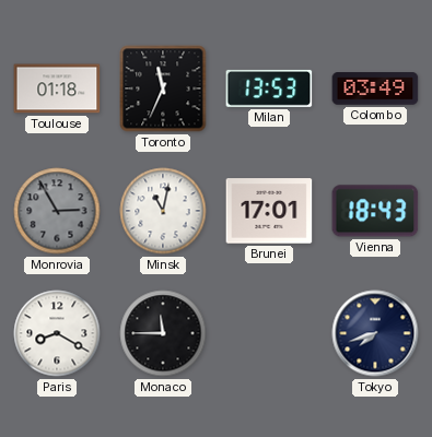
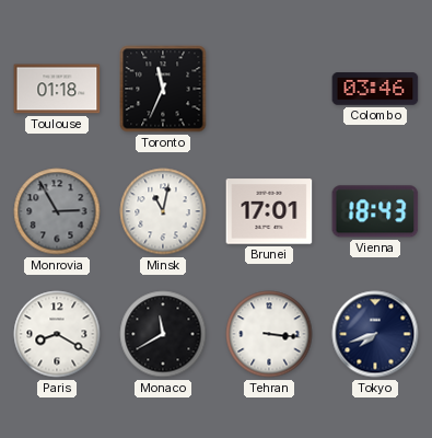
Milan: 13:53 -> none (269, 88)
Colombo: 03:49 -> 03:46 (375, 89)
Monaco: 11:45 -> 11:40 (163, 334)
Tehran: none -> 3:16 (269, 334)
